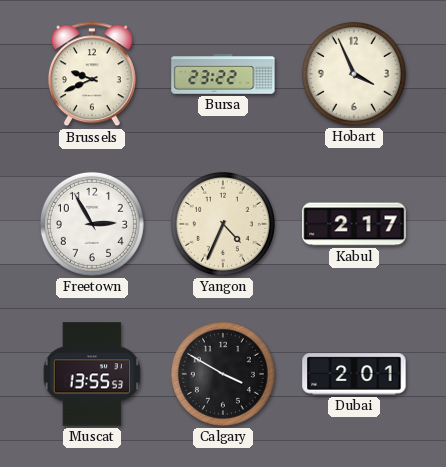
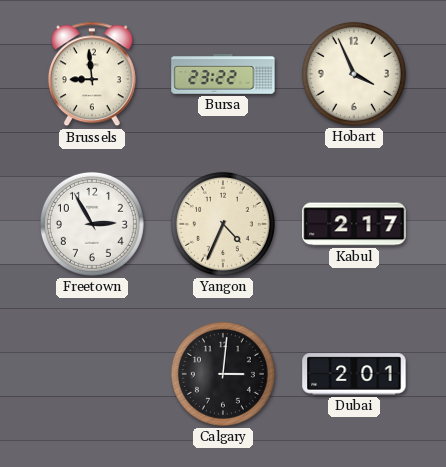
Brussels: 9:41 -> 8:59 (92, 74)
Muscat: 13:55 -> none (92, 374)
Calgary: 3:50 -> 3:01 (223, 374)
